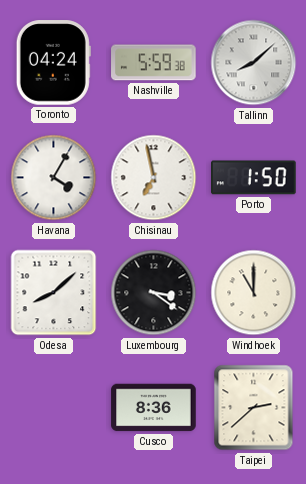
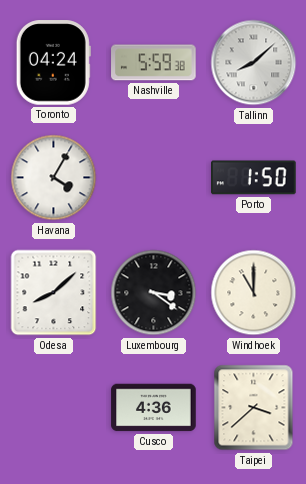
Chisinau: 6:58 -> none (154, 178)
Cusco: 8:36 -> 4:36 (154, 408)
Taipei: 2:38 -> 3:38 (254, 408)
